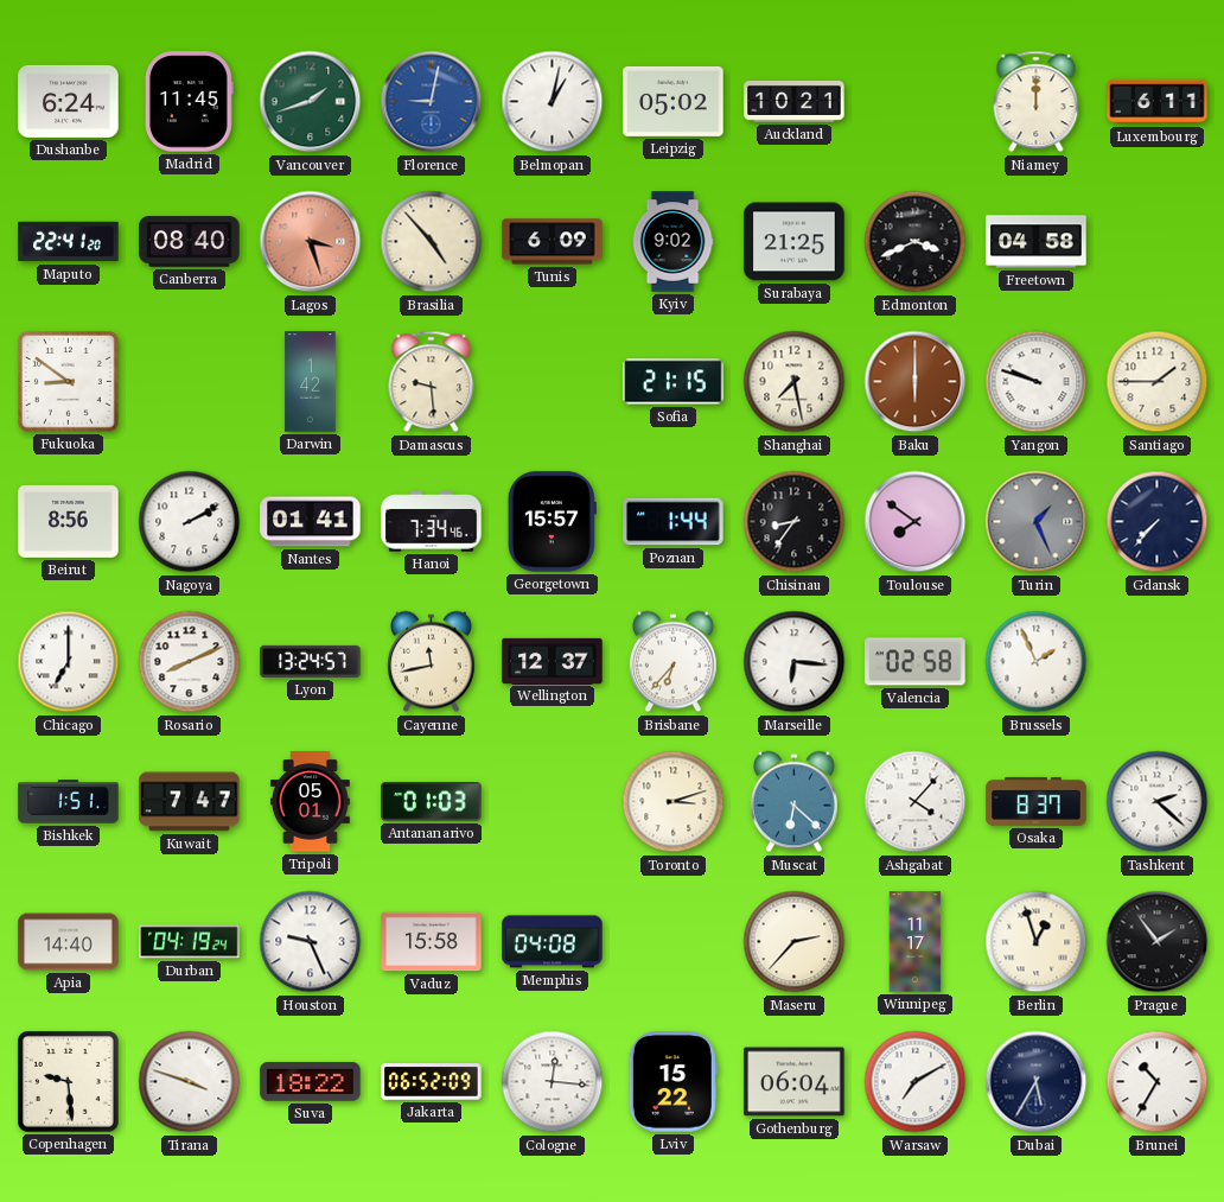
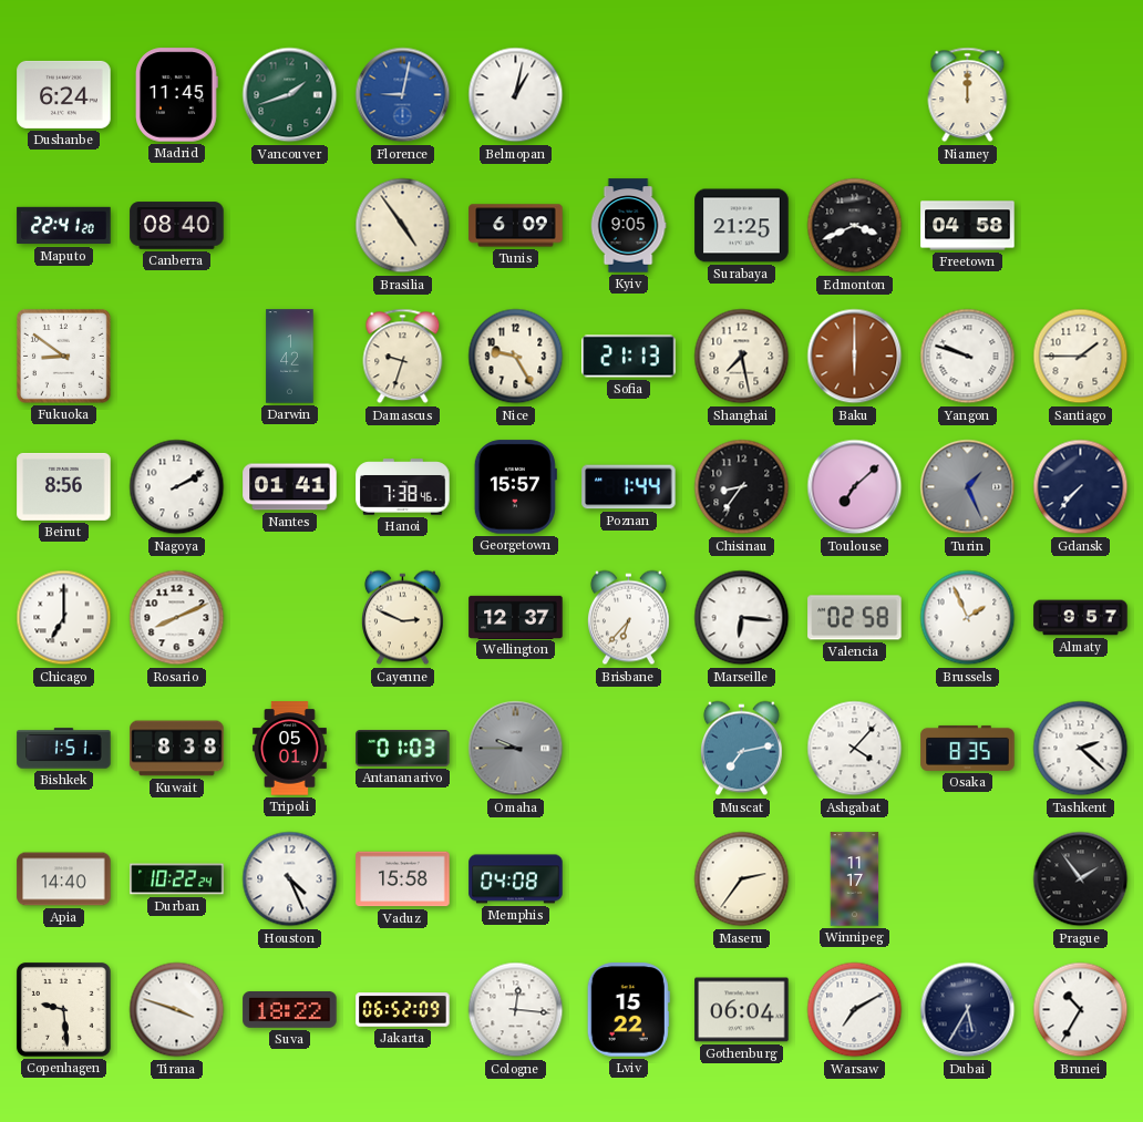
Leipzig: 05:02 -> none (674, 101)
Auckland: 10:21 -> none (795, 101)
Luxembourg: 6:11 -> none (1158, 102)
Lagos: 3:27 -> none (311, 242)
Brasilia: 4:53 -> 4:54 (403, 226)
Kyiv: 9:02 -> 9:05 (628, 226)
Damascus: 9:29 -> 9:33 (403, 357)
Nice: none -> 9:25 (516, 357)
Sofia: 21:15 -> 21:13 (629, 357)
Hanoi: 7:34 -> 7:38 (403, 487)
Toulouse: 7:51 -> 7:08 (855, 487)
Lyon: 13:24 -> none (311, 661)
Cayenne: 11:43 -> 2:49 (402, 618)
Almaty: none -> 9:57 (1081, 618)
Kuwait: 7:47 -> 8:38 (177, 749)
Omaha: none -> 9:45 (516, 749)
Toronto: 3:12 -> none (674, 802)
Muscat: 6:22 -> 7:13 (741, 749)
Osaka: 8:37 -> 8:35 (968, 748)
Durban: 04:19 -> 10:22 (177, 879)
Houston: 9:26 -> 4:26 (290, 879)
Maseru: 2:37 -> 2:36 (742, 879)
Berlin: 12:57 -> none (1037, 942)
